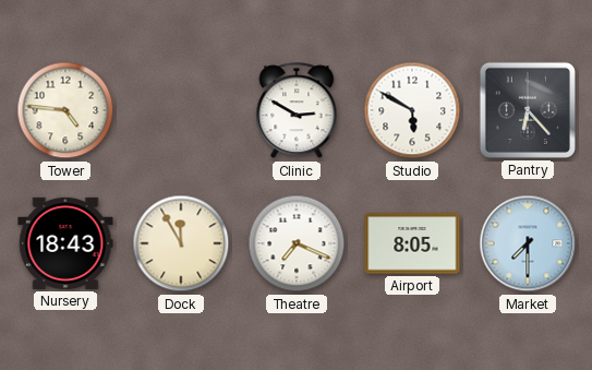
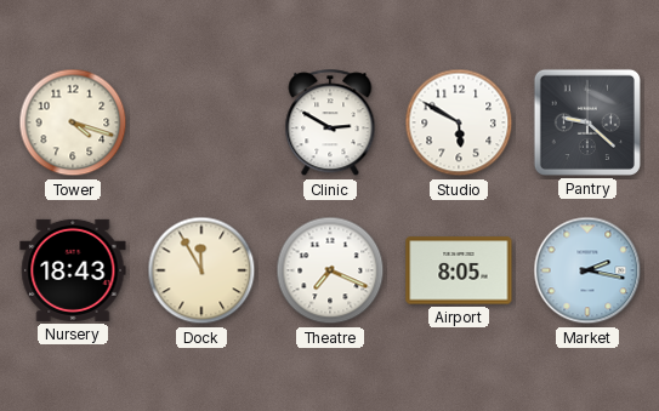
Tower: 4:46 -> 4:18 (73, 122)
Pantry: 6:23 -> 9:22 (587, 122)
Market: 7:30 -> 2:17 (587, 270)
